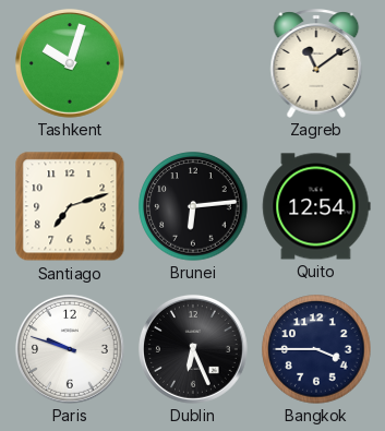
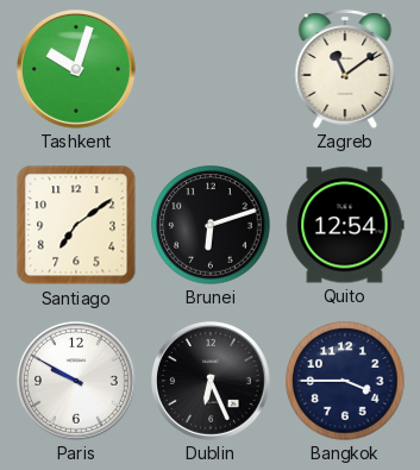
Santiago: 7:12 -> 7:09 (76, 225)
Brunei: 6:14 -> 6:12 (211, 225)
Paris: 9:48 -> 9:50 (76, 381)
